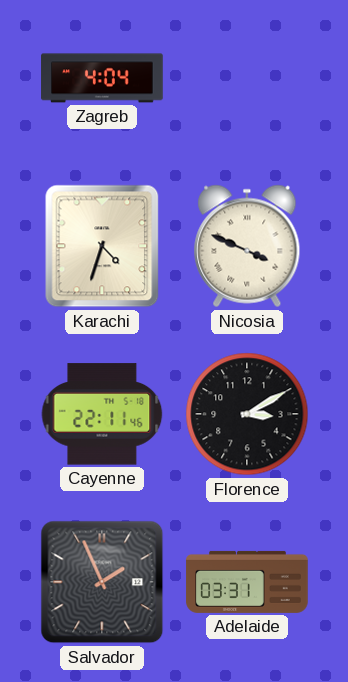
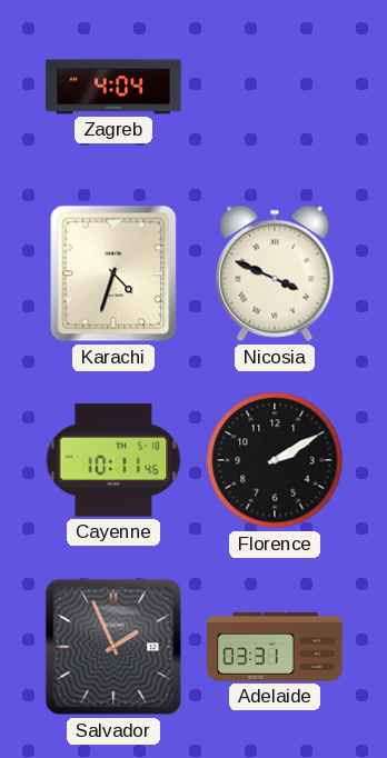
Cayenne: 22:11 -> 10:11 (113, 460)
Florence: 3:10 -> 2:10 (275, 460)
